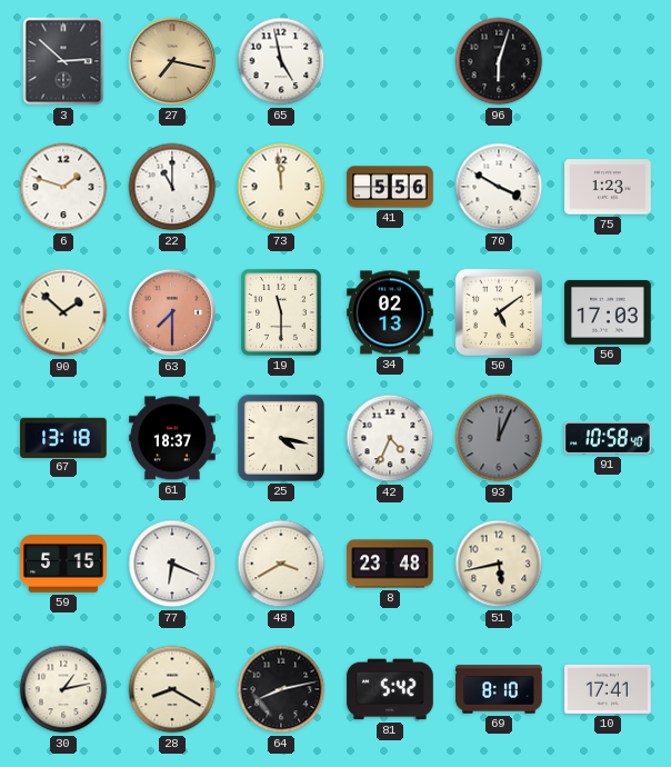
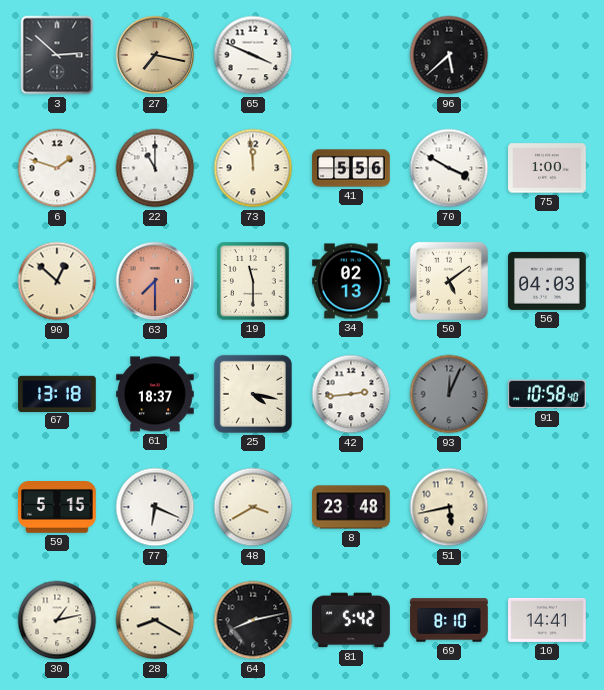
65: 4:58 -> 3:49 (253, 55)
96: 6:03 -> 5:38 (449, 55)
75: 1:23 -> 1:00 (547, 168)
90: 1:52 -> 12:52 (57, 281)
56: 17:03 -> 04:03 (547, 281)
42: 4:34 -> 2:44 (351, 394)
10: 17:41 -> 14:41 (547, 620)
